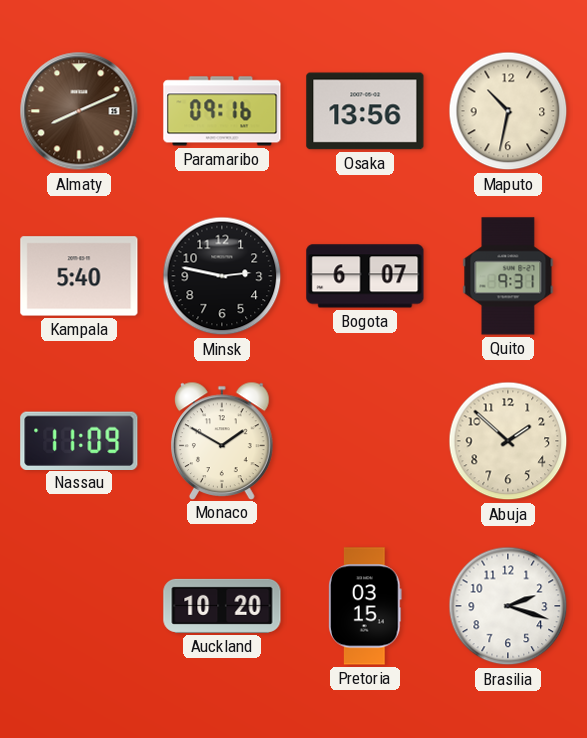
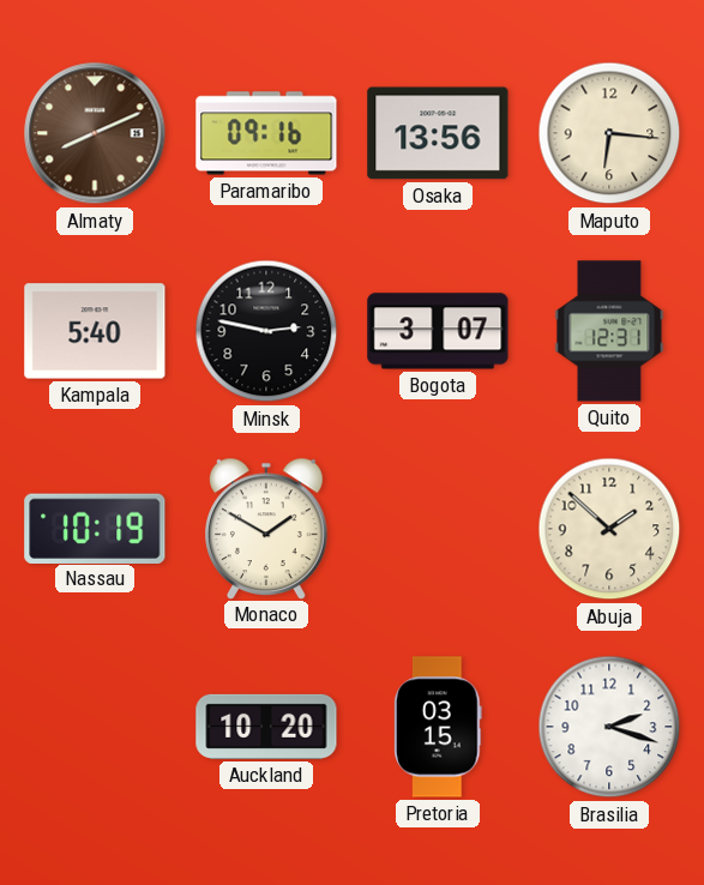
Maputo: 10:32 -> 6:16 (609, 133)
Bogota: 6:07 -> 3:07 (438, 331)
Quito: 9:31 -> 12:31 (609, 331)
Nassau: 11:09 -> 10:19 (95, 528)
